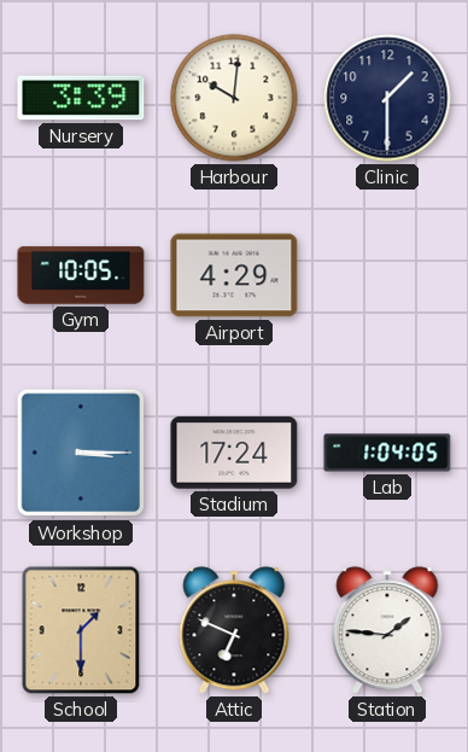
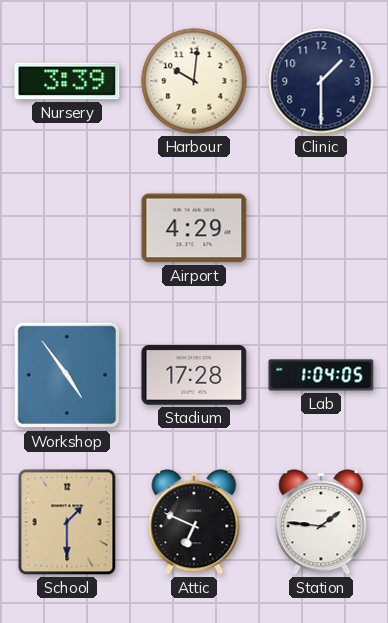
Gym: 10:05 -> none (81, 275)
Workshop: 3:15 -> 4:54 (67, 375)
Stadium: 17:24 -> 17:28 (194, 375)
